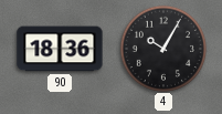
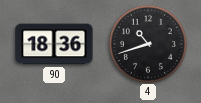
4: 10:05 -> 10:42 (147, 43)
